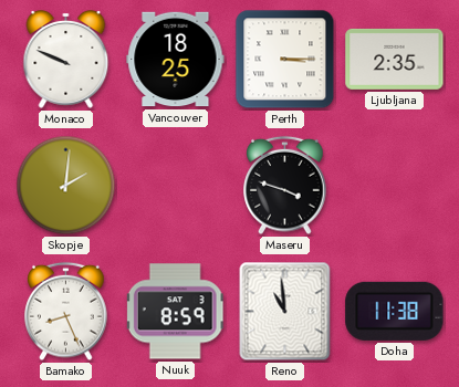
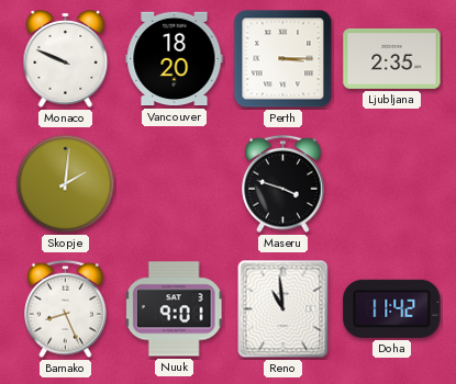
Vancouver: 18:25 -> 18:20 (175, 59)
Nuuk: 8:59 -> 9:01 (174, 309)
Doha: 11:38 -> 11:42 (392, 308)
